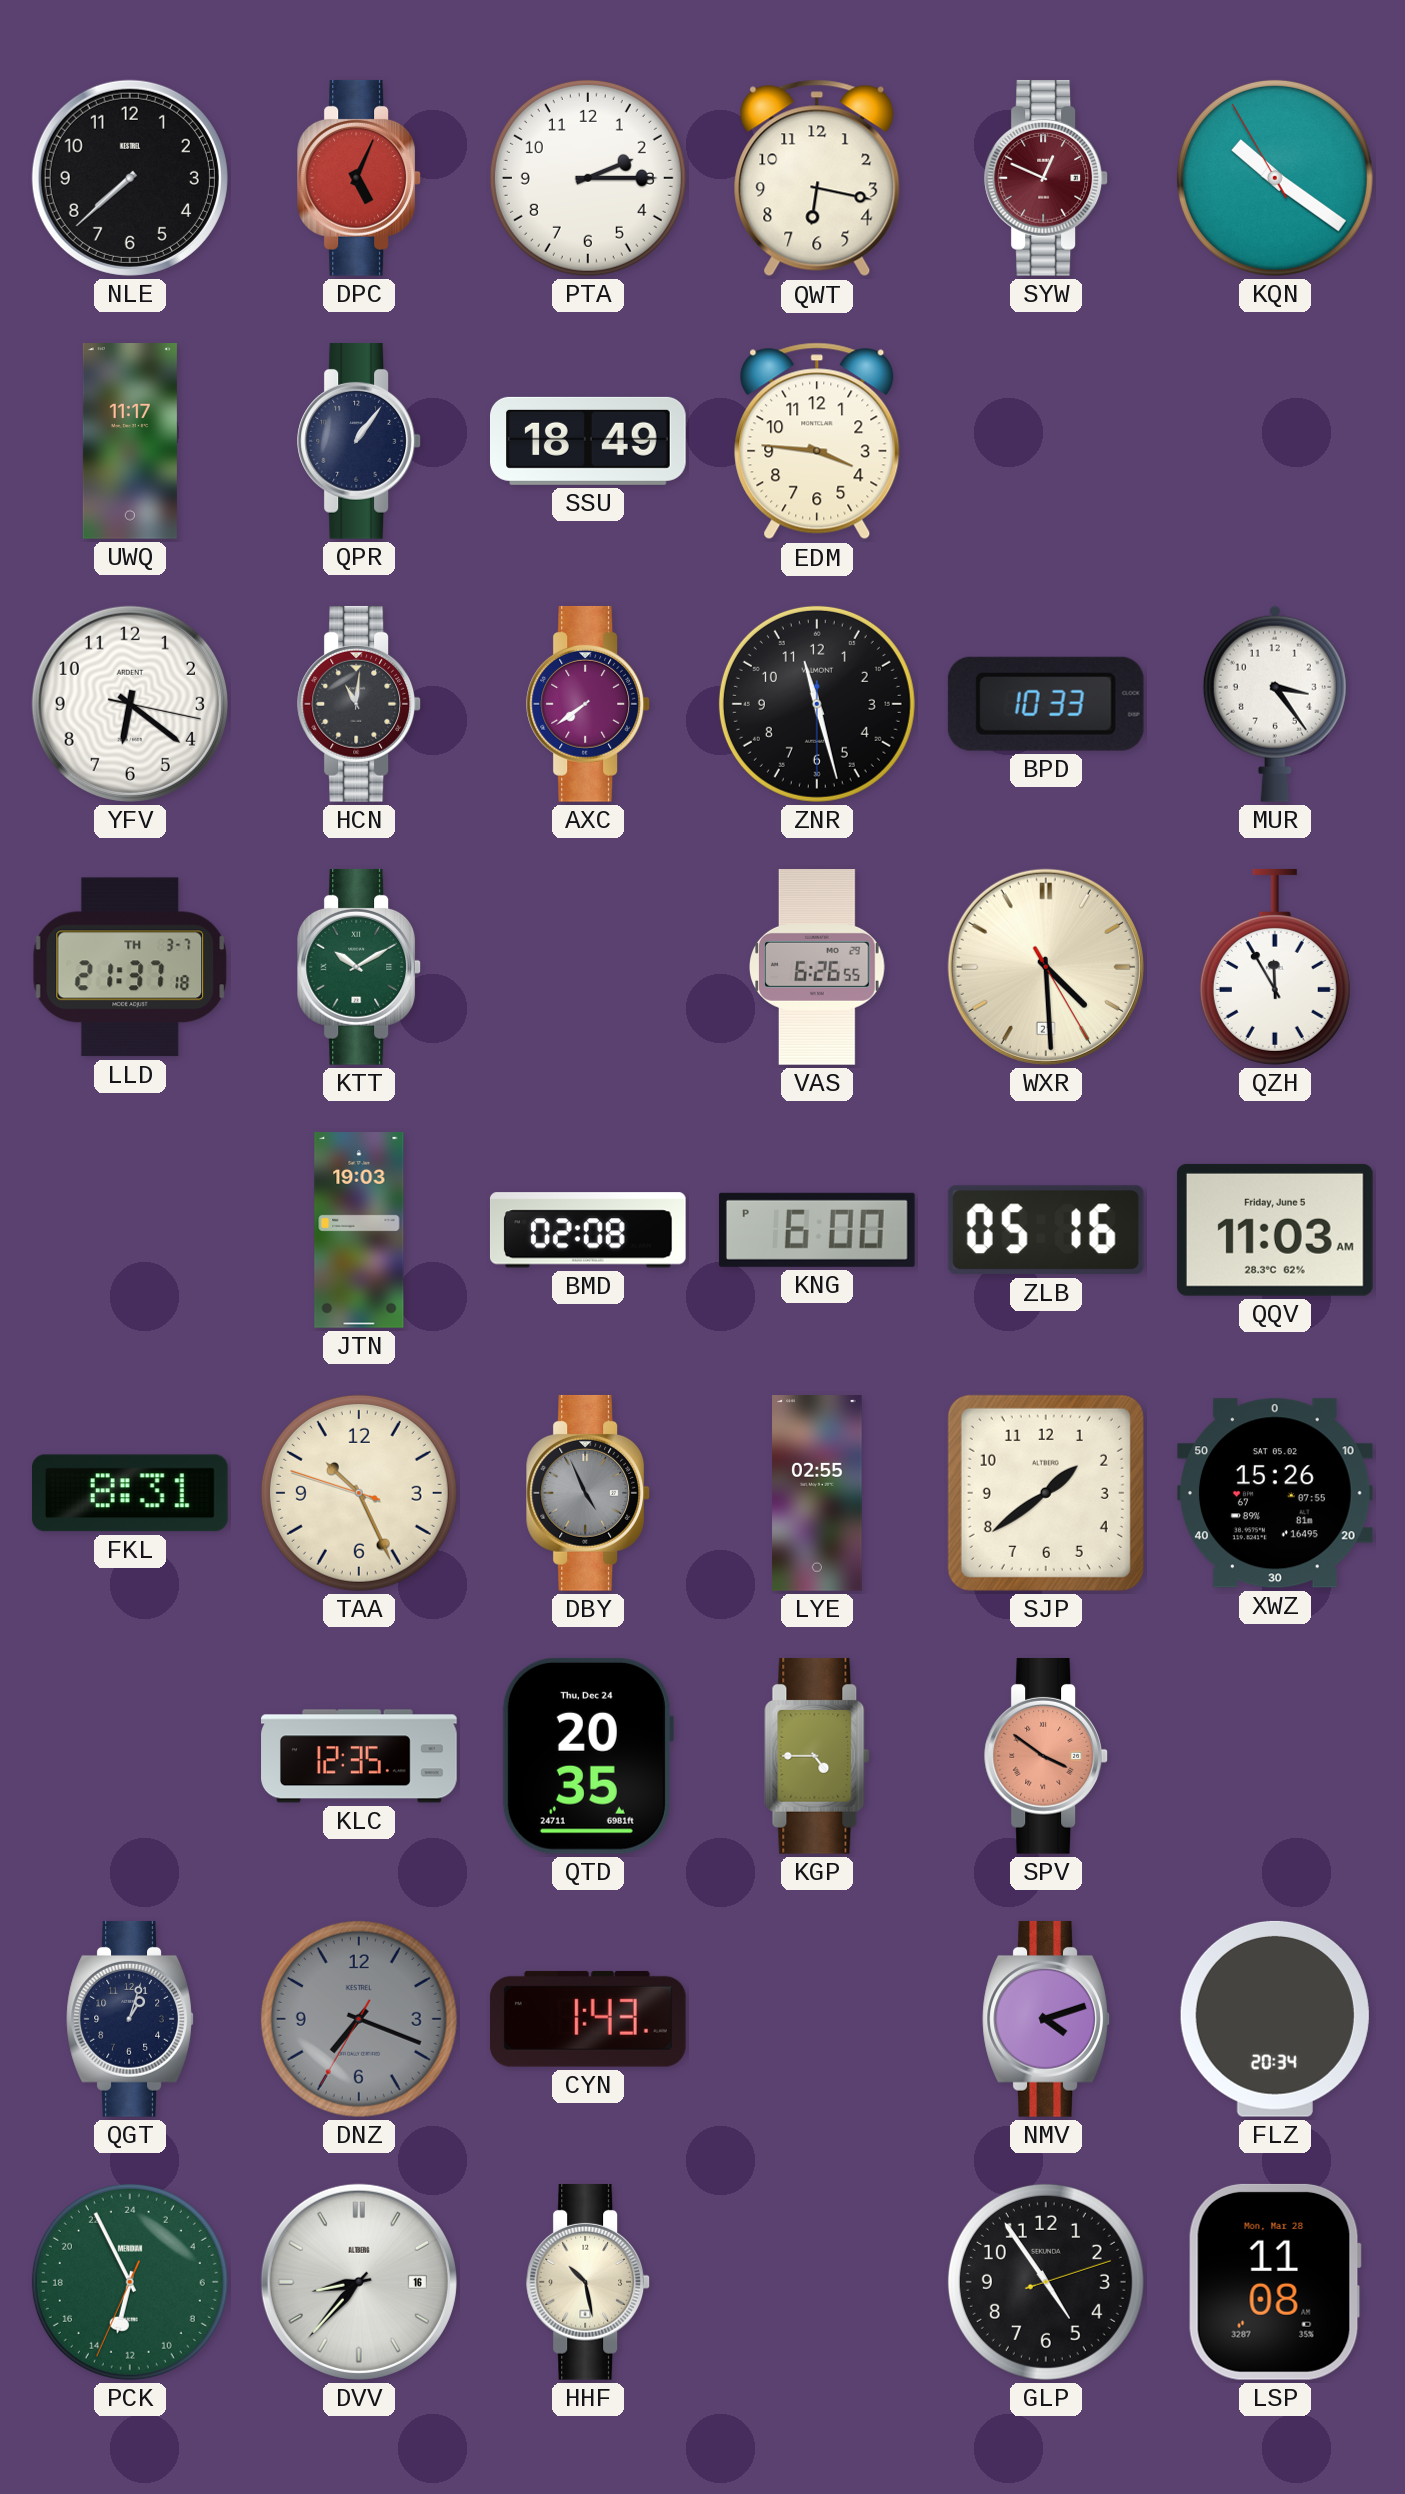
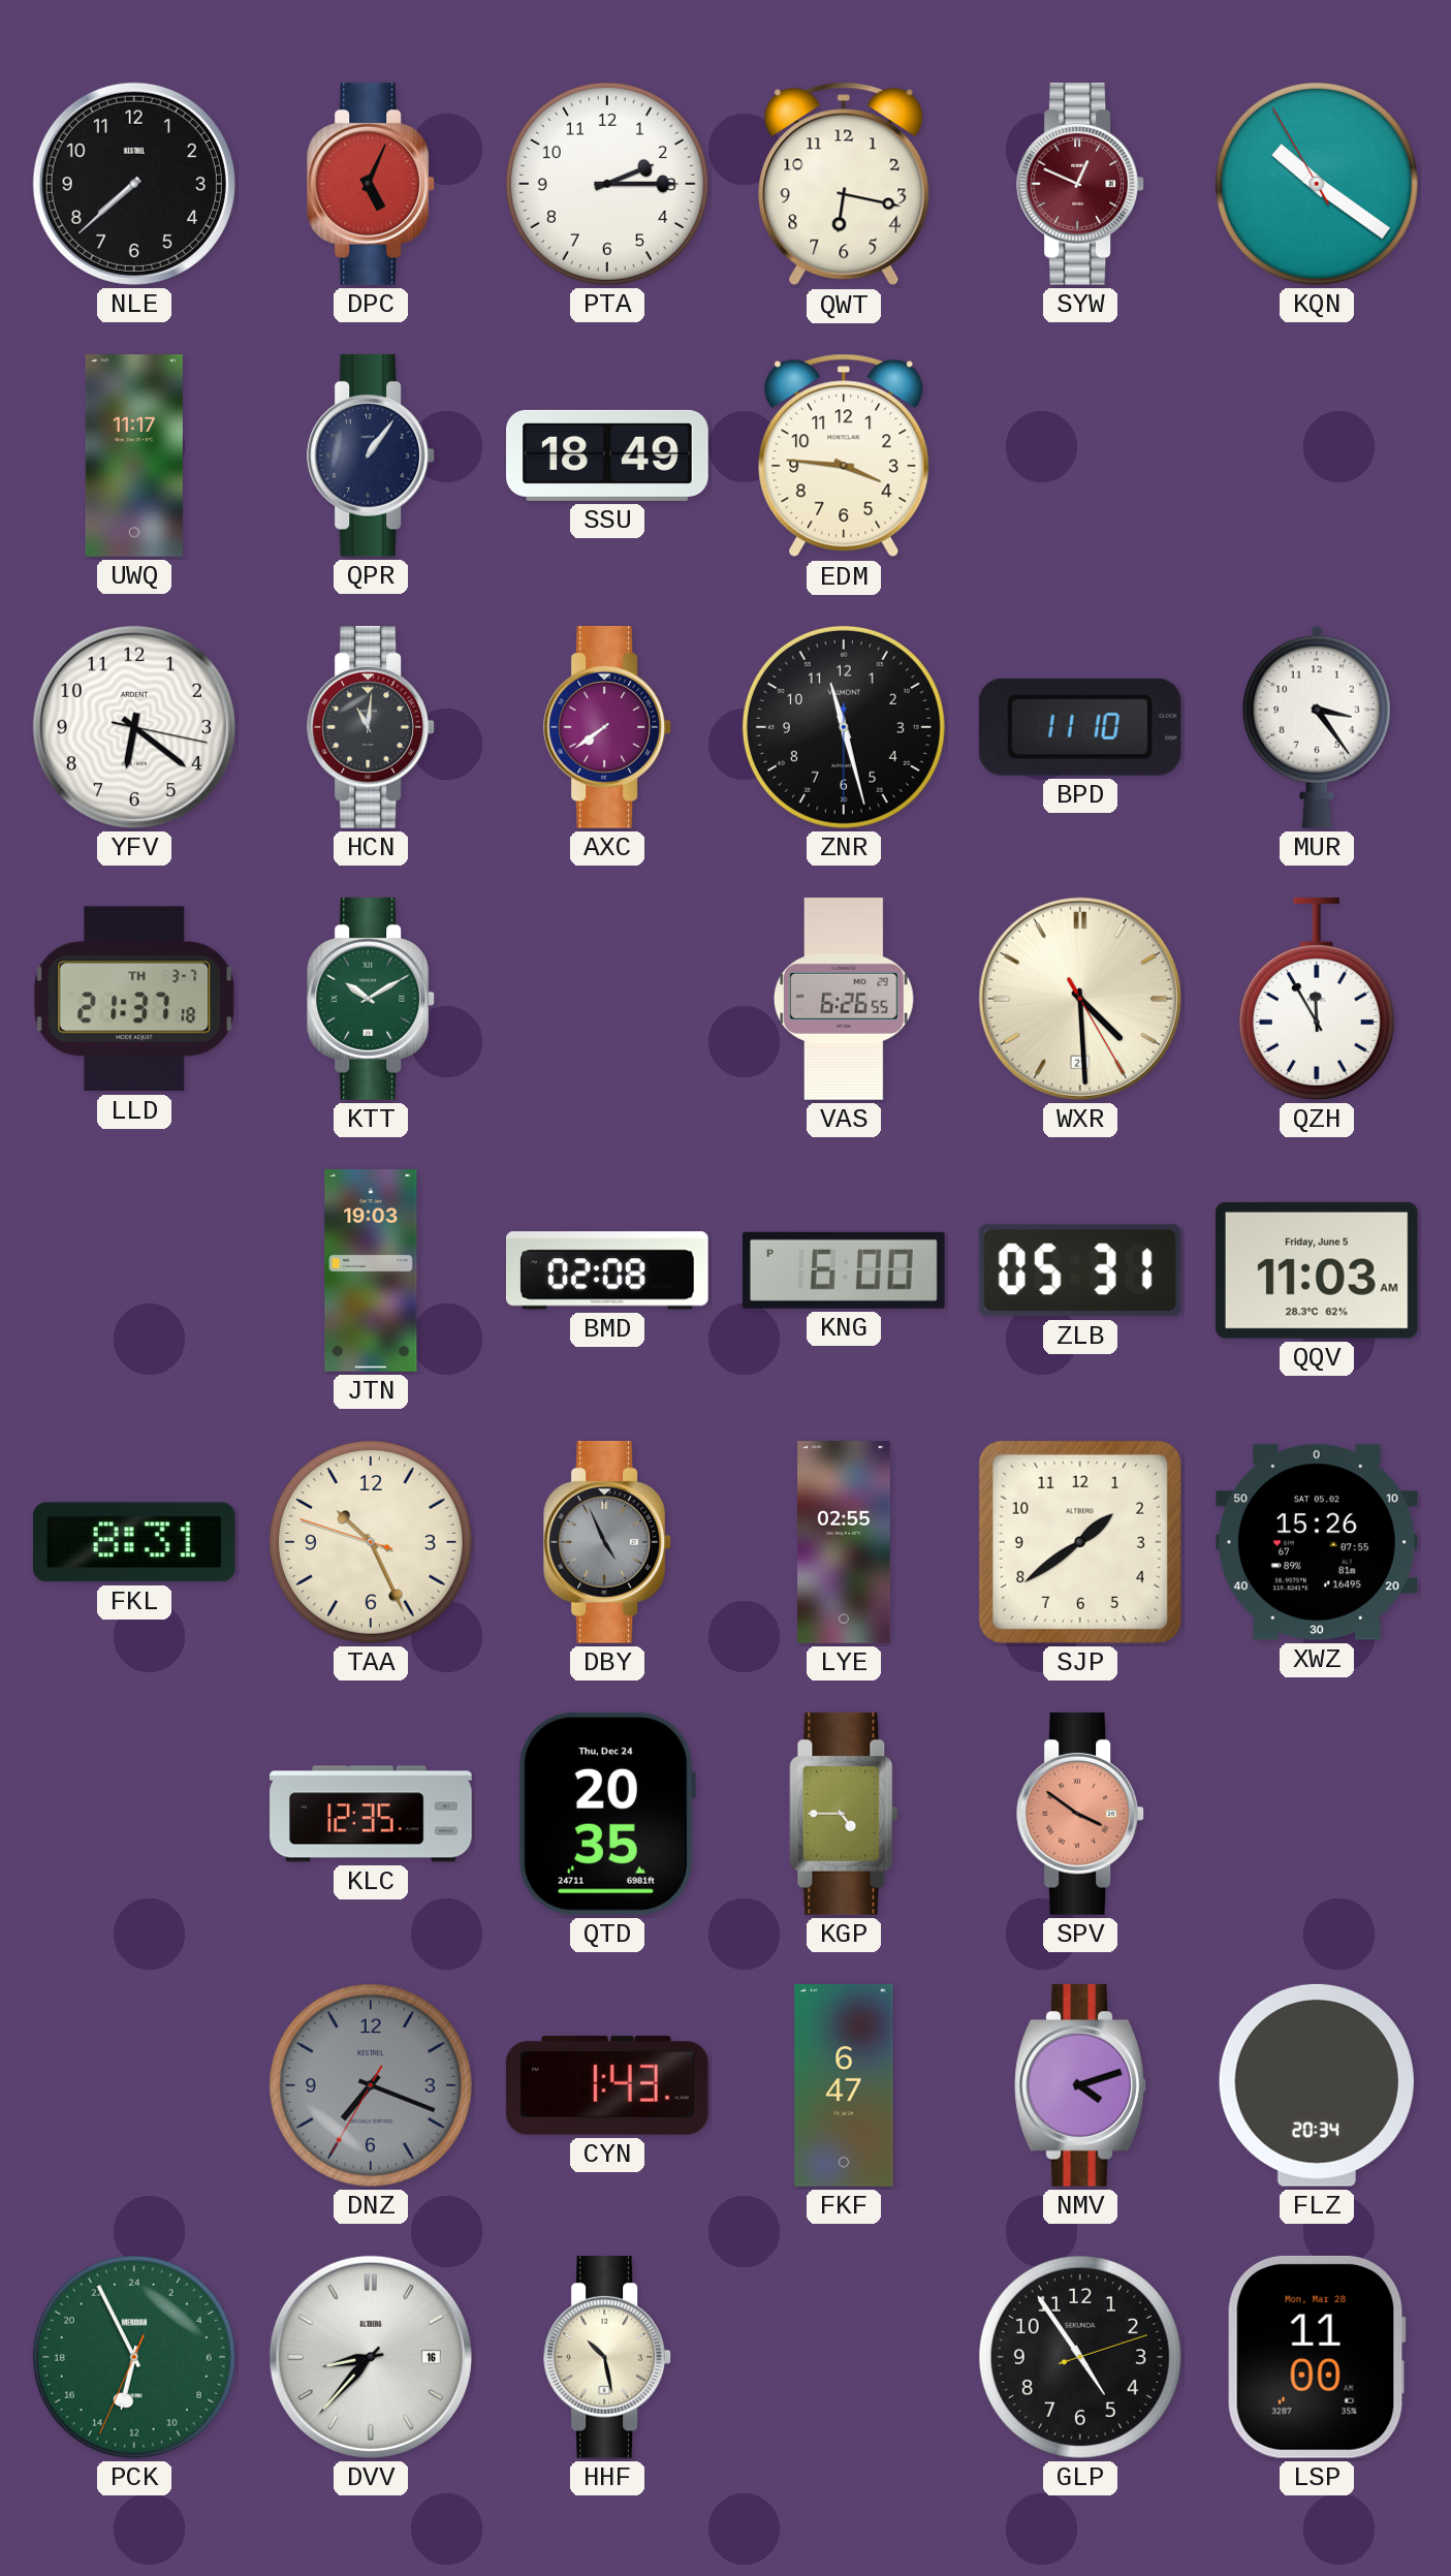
BPD: 10:33 -> 11:10 (1080, 727)
ZLB: 05:16 -> 05:31 (1080, 1270)
QGT: 1:03 -> none (130, 2019)
FKF: none -> 6:47 (844, 2086)
LSP: 11:08 -> 11:00 (1317, 2357)
